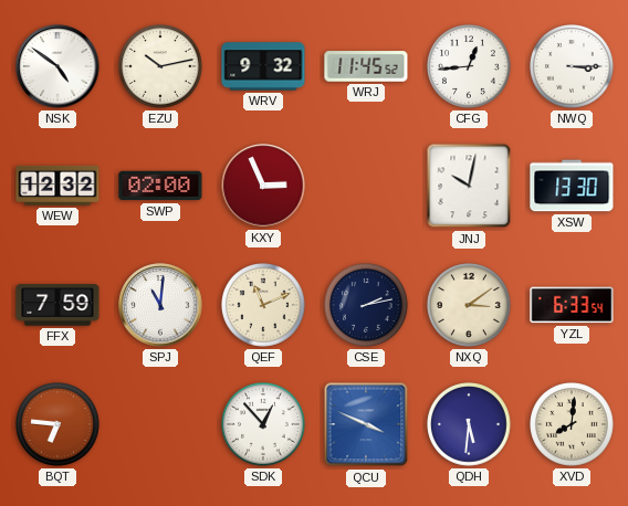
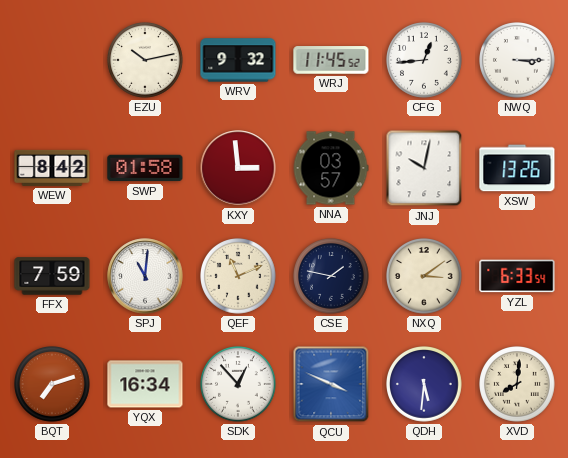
NSK: 4:51 -> none (57, 66)
WEW: 12:32 -> 8:42 (52, 168)
SWP: 02:00 -> 01:58 (145, 168)
KXY: 2:56 -> 2:59 (238, 168)
NNA: none -> 03:57 (331, 168)
XSW: 13:30 -> 13:26 (517, 168)
CSE: 2:13 -> 1:47 (332, 277)
BQT: 6:46 -> 7:12 (53, 385)
YQX: none -> 16:34 (145, 384)
